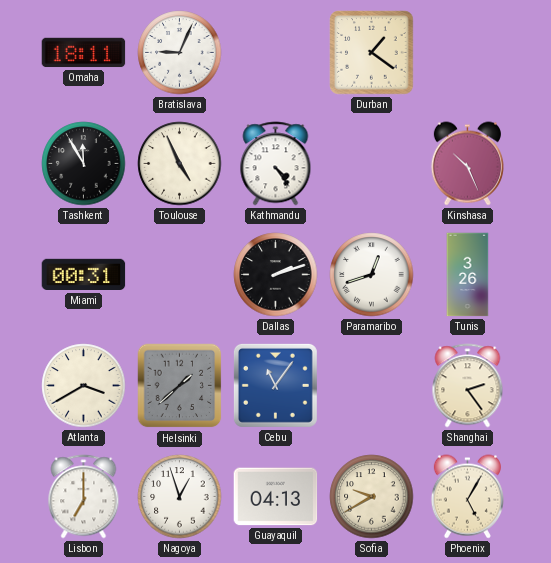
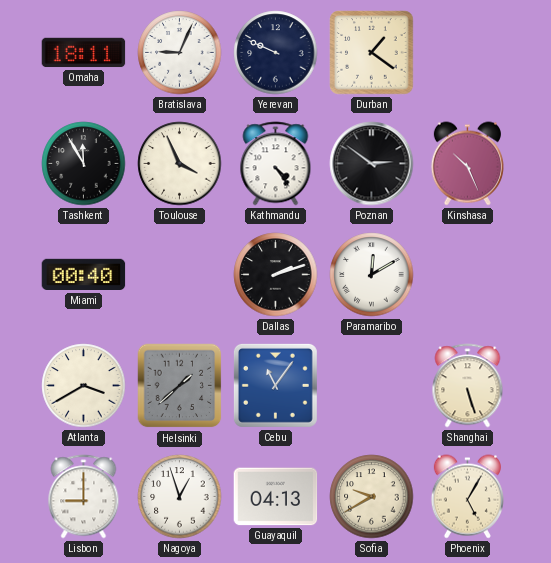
Yerevan: none -> 9:49 (276, 53)
Toulouse: 4:56 -> 3:56 (180, 164)
Poznan: none -> 2:51 (372, 164)
Miami: 00:31 -> 00:40 (84, 275)
Paramaribo: 12:42 -> 12:10 (372, 275)
Tunis: 3:26 -> none (468, 275)
Shanghai: 2:24 -> 5:27 (468, 386)
Lisbon: 7:00 -> 9:00 (84, 497)
